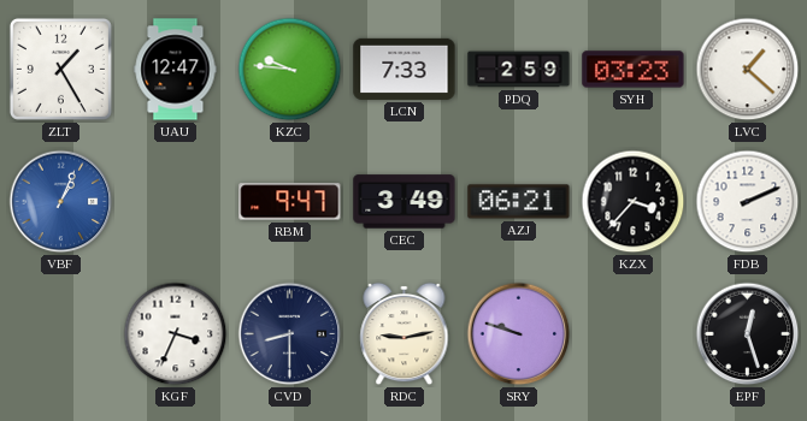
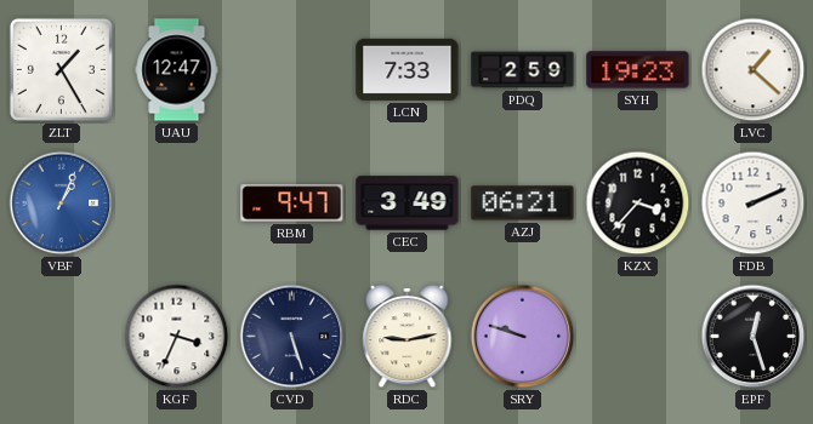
KZC: 9:46 -> none (290, 70)
SYH: 03:23 -> 19:23 (638, 70)
CVD: 8:30 -> 5:27 (292, 337)
